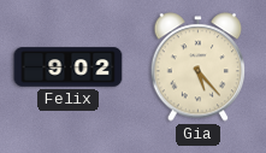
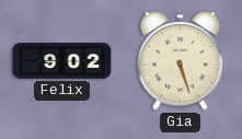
Gia: 5:23 -> 5:27 (181, 61)
